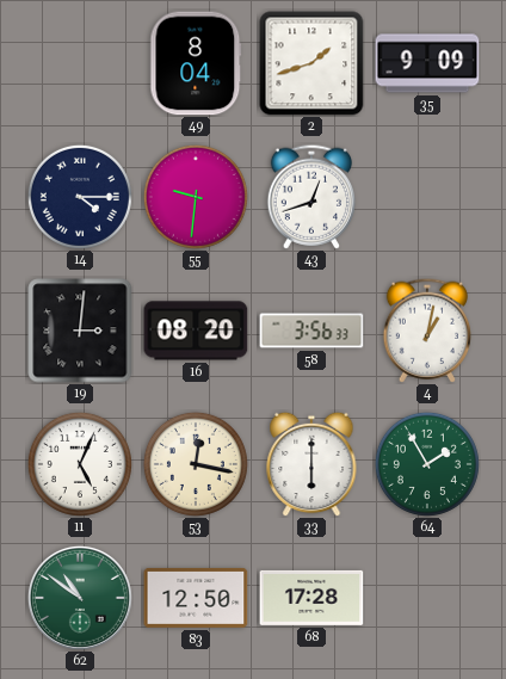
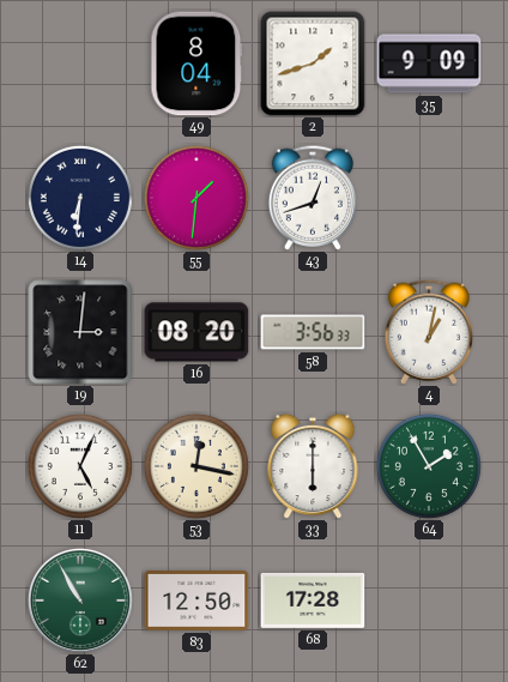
14: 4:15 -> 6:31 (80, 198)
55: 9:31 -> 1:31 (196, 198)
62: 10:51 -> 10:55 (80, 600)
